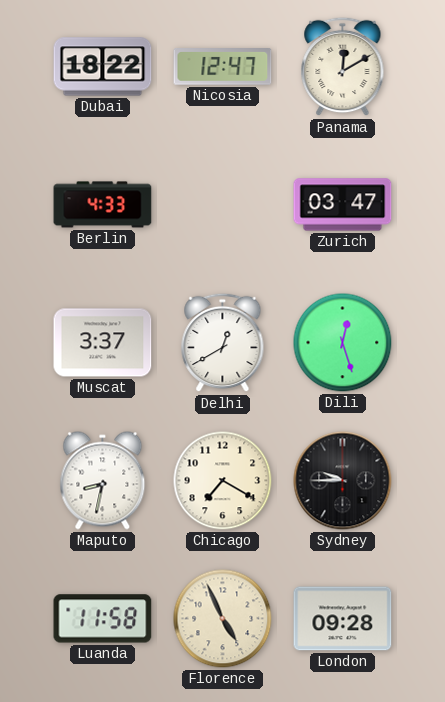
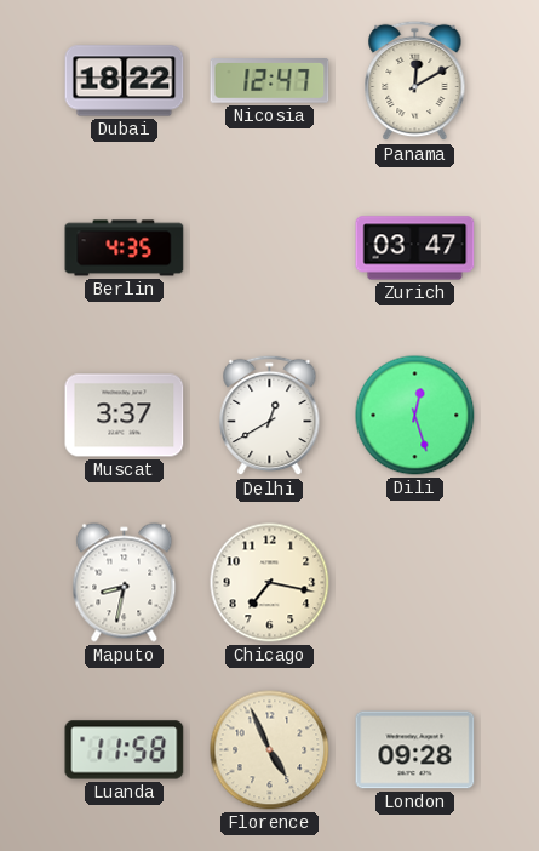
Berlin: 4:33 -> 4:35 (125, 249)
Chicago: 7:20 -> 7:17 (270, 583)
Sydney: 9:45 -> none (343, 481)
